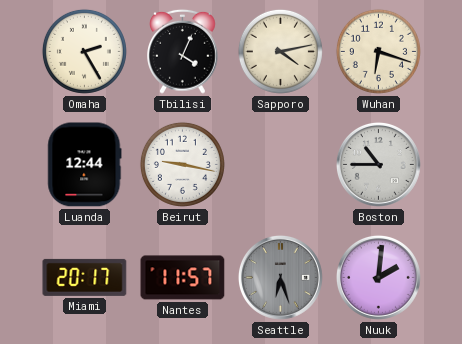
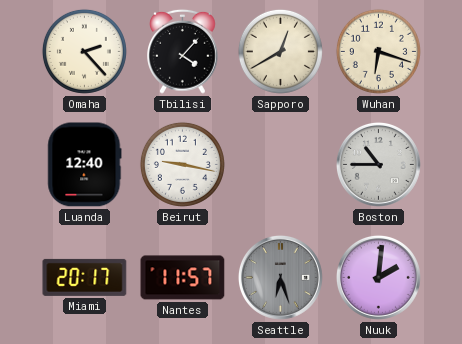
Omaha: 2:25 -> 2:23 (84, 51)
Tbilisi: 4:04 -> 4:07 (183, 51)
Sapporo: 4:13 -> 12:40 (280, 51)
Luanda: 12:44 -> 12:40 (85, 165)
